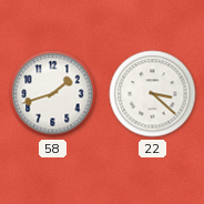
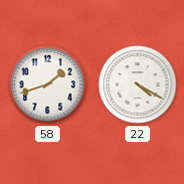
22: 3:22 -> 4:20 (138, 85)
